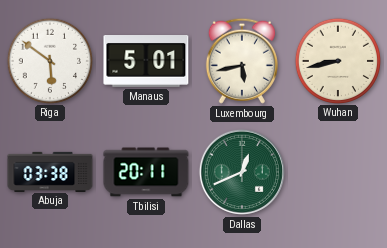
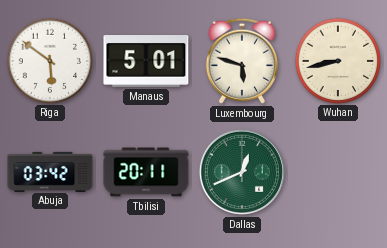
Luxembourg: 5:43 -> 5:48 (242, 61)
Abuja: 03:38 -> 03:42 (50, 171)
